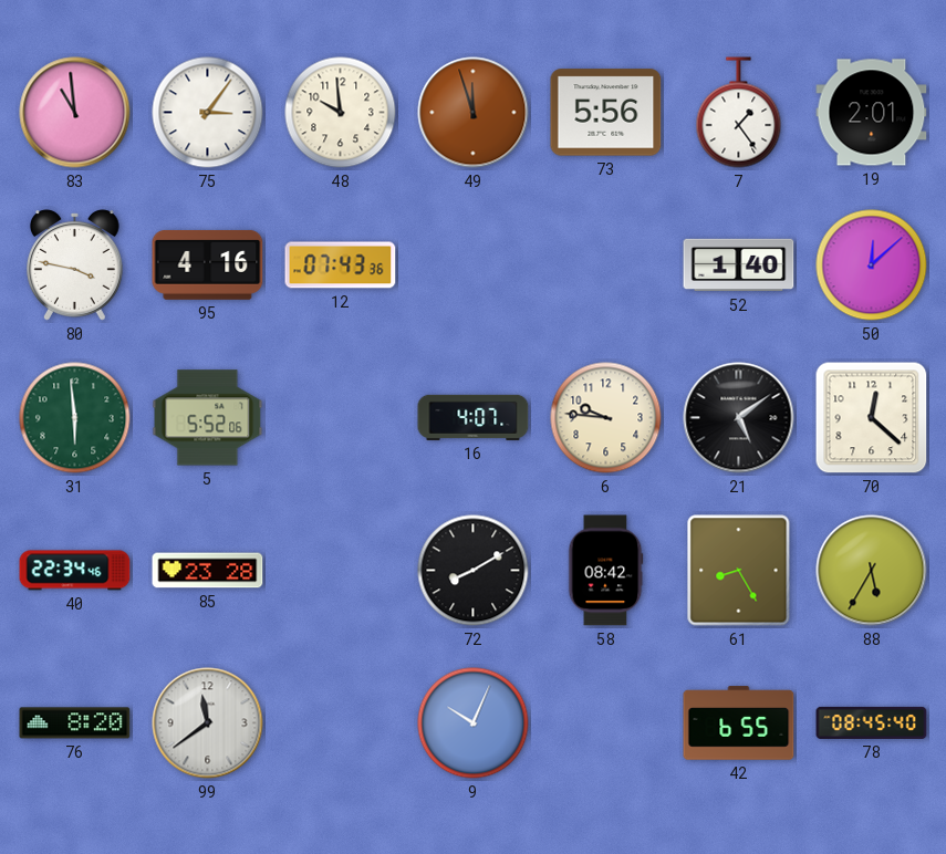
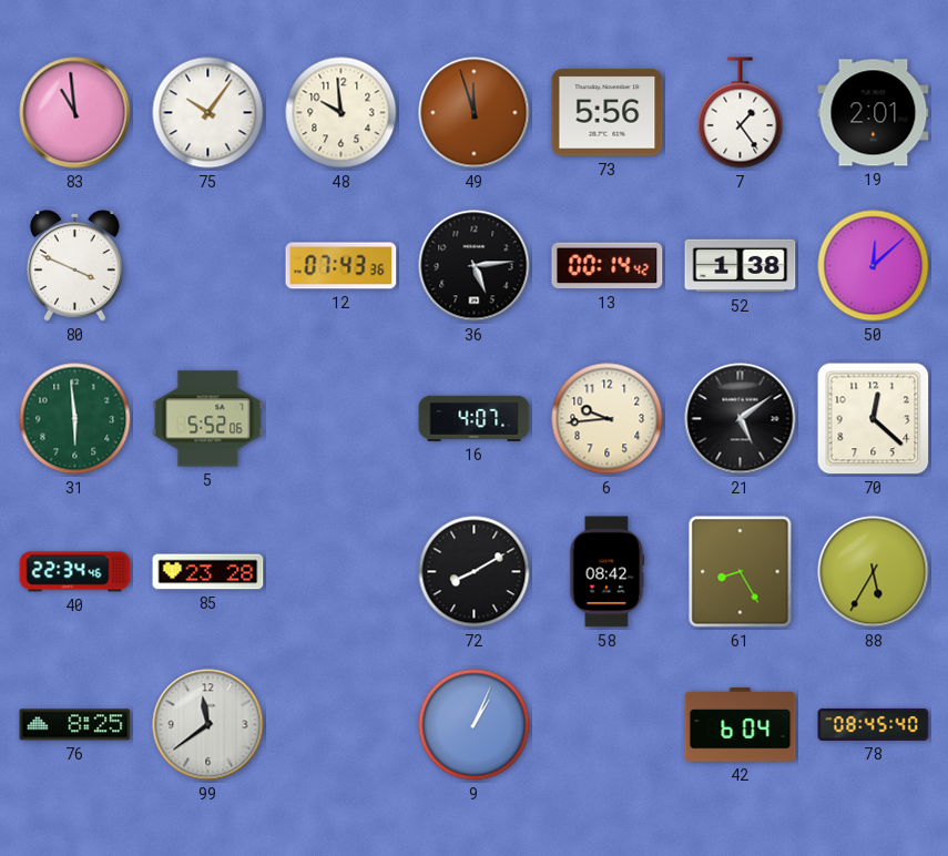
75: 3:06 -> 10:06 (208, 113)
80: 3:47 -> 3:49 (75, 266)
95: 4:16 -> none (208, 264)
36: none -> 5:14 (475, 266)
13: none -> 00:14 (608, 266)
52: 1:40 -> 1:38 (741, 266)
6: 9:46 -> 9:44 (608, 419)
76: 8:20 -> 8:25 (75, 725)
9: 10:04 -> 1:04 (475, 725)
42: 6:55 -> 6:04 (741, 725)
